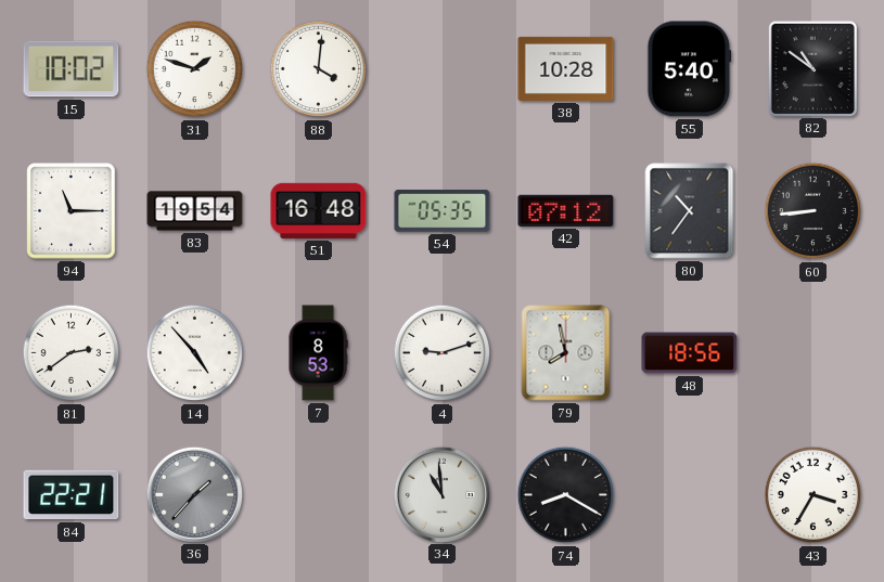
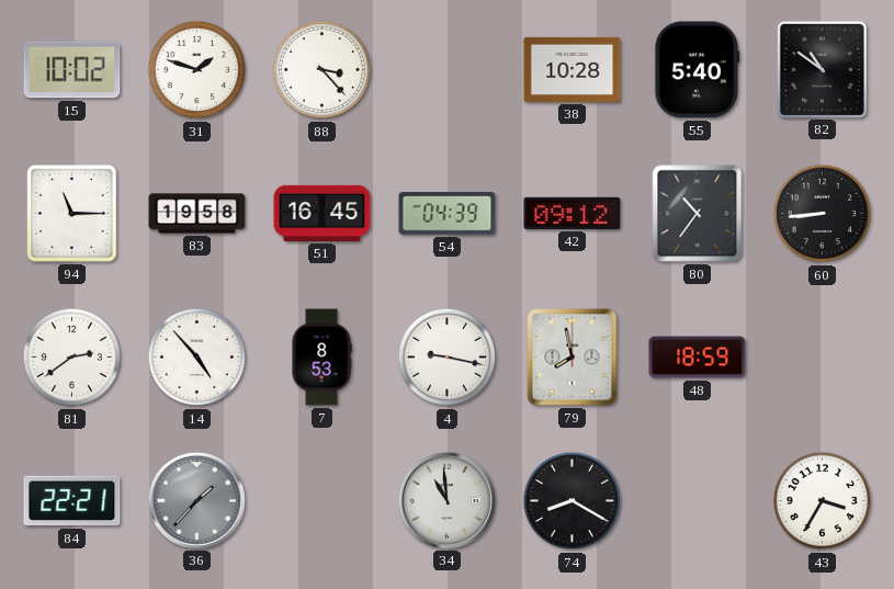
88: 4:01 -> 3:23 (322, 70)
83: 19:54 -> 19:58 (197, 214)
51: 16:48 -> 16:45 (322, 213)
54: 05:35 -> 04:39 (448, 214)
42: 07:12 -> 09:12 (573, 213)
4: 9:12 -> 9:17 (448, 358)
48: 18:56 -> 18:59 (698, 358)
